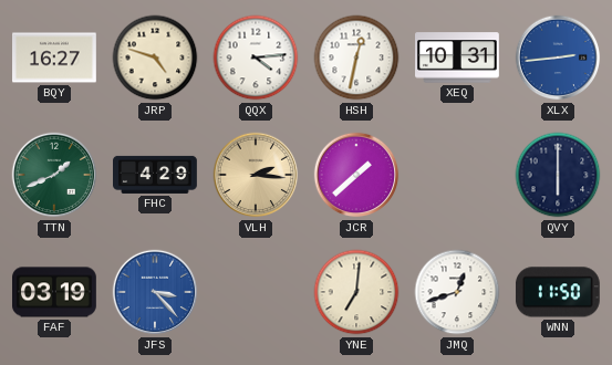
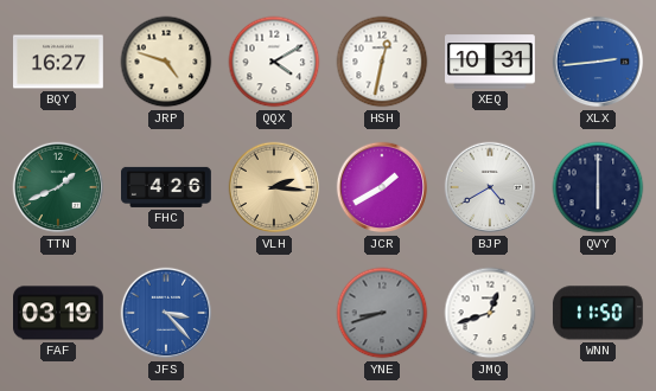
QQX: 4:14 -> 4:10 (274, 62)
FHC: 4:29 -> 4:26 (167, 187)
JCR: 1:38 -> 1:40 (382, 187)
BJP: none -> 4:40 (490, 187)
YNE: 7:01 -> 8:42 (382, 313)
YNE dial: cream -> grey (382, 313)
